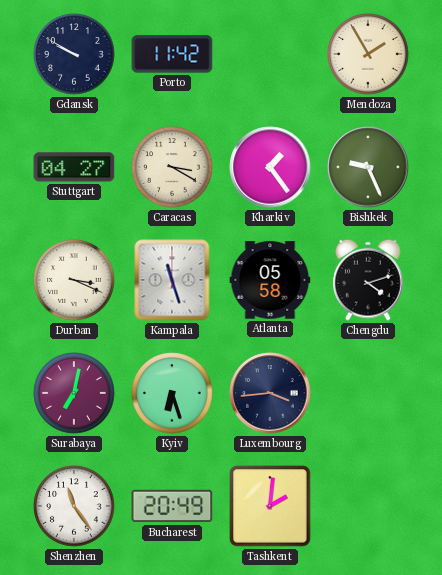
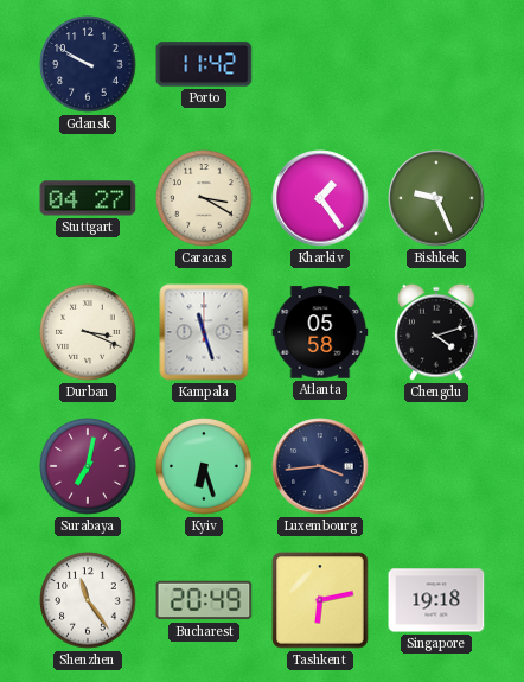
Mendoza: 1:55 -> none (368, 54)
Tashkent: 2:01 -> 6:13 (320, 600)
Singapore: none -> 19:18 (436, 600)
